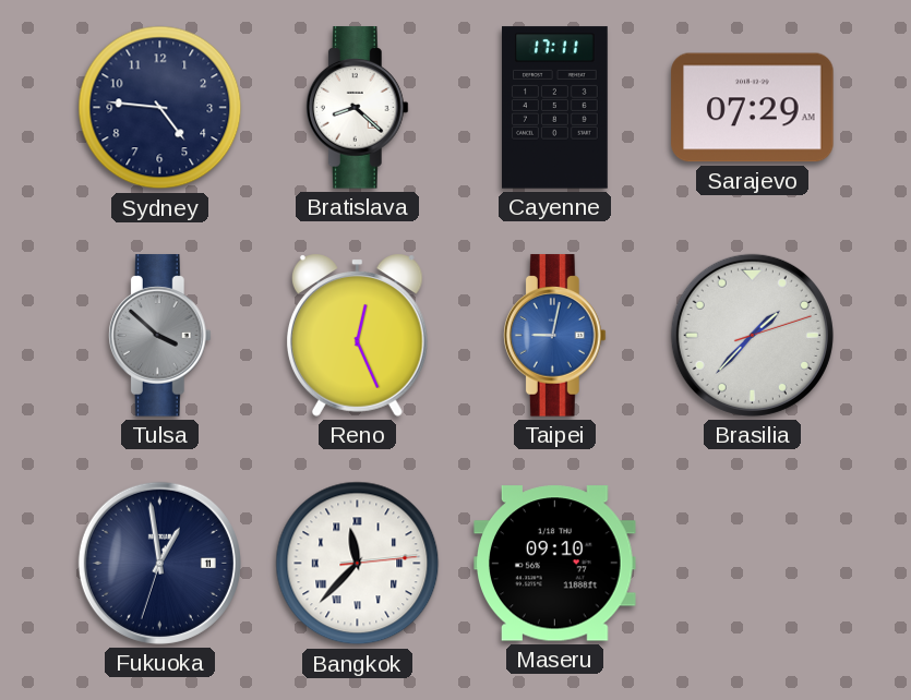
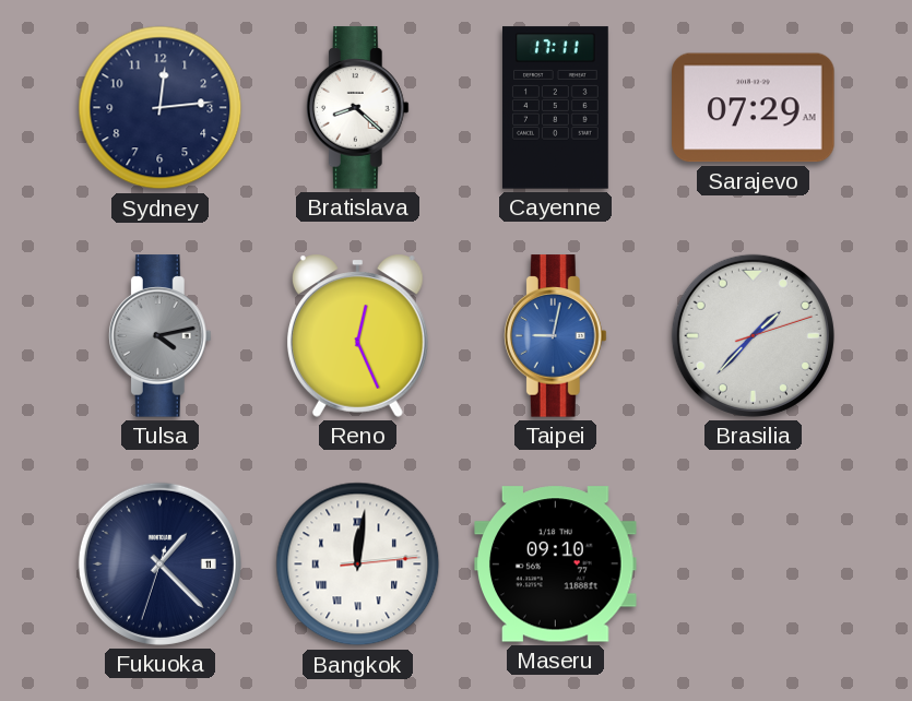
Sydney: 4:46 -> 12:14 (161, 108)
Tulsa: 3:52 -> 4:13 (159, 336)
Fukuoka: 12:58 -> 1:22 (159, 563)
Bangkok: 11:37 -> 12:01 (358, 565)
